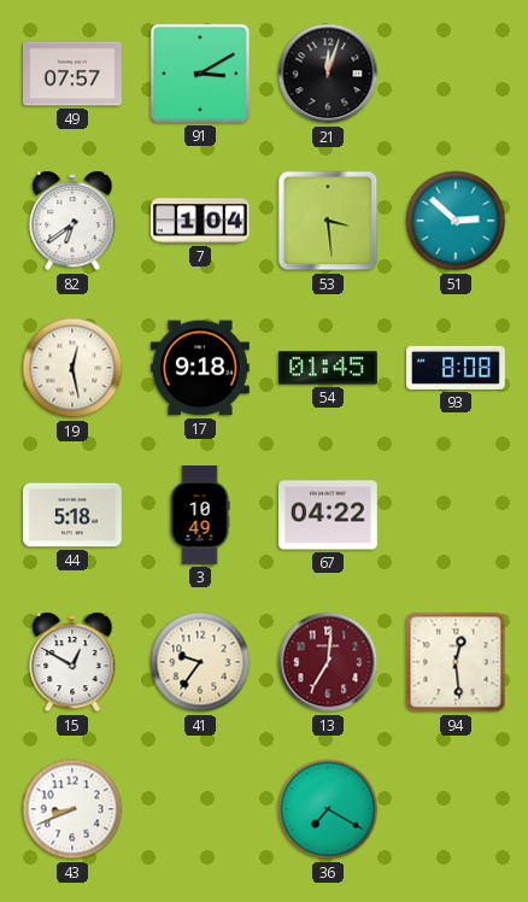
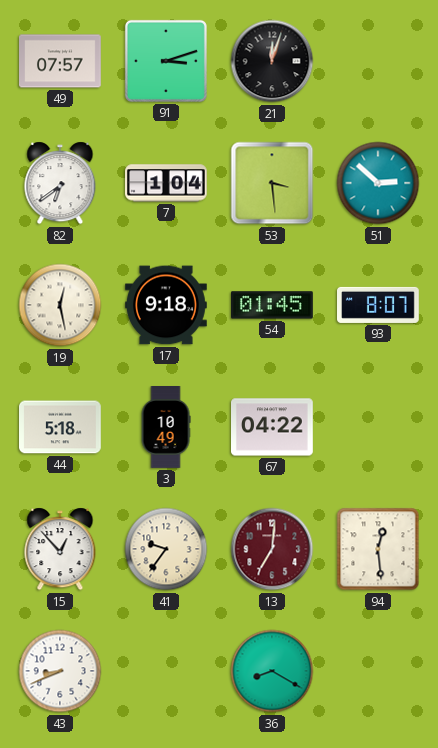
91: 3:10 -> 3:12 (166, 61)
93: 8:08 -> 8:07 (379, 305)
15: 12:50 -> 12:53 (60, 549)
36: 7:20 -> 8:20 (272, 671)
